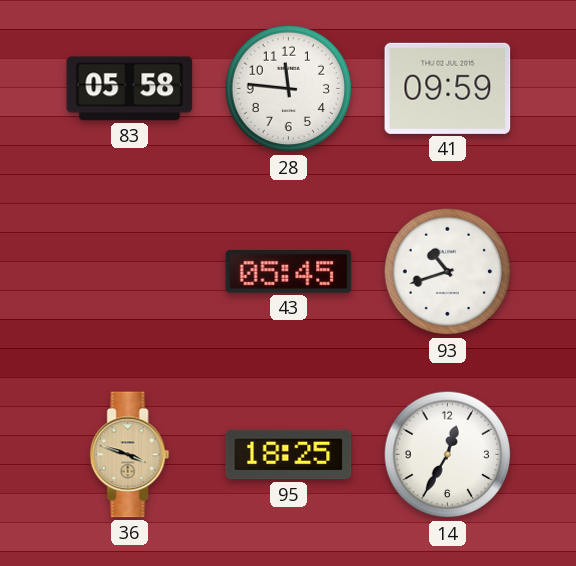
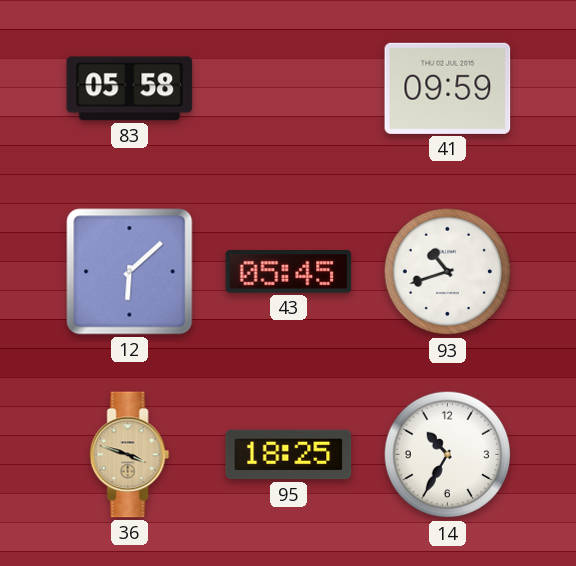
28: 11:46 -> none (289, 89)
12: none -> 6:08 (130, 272)
14: 12:35 -> 10:35 (448, 455)
